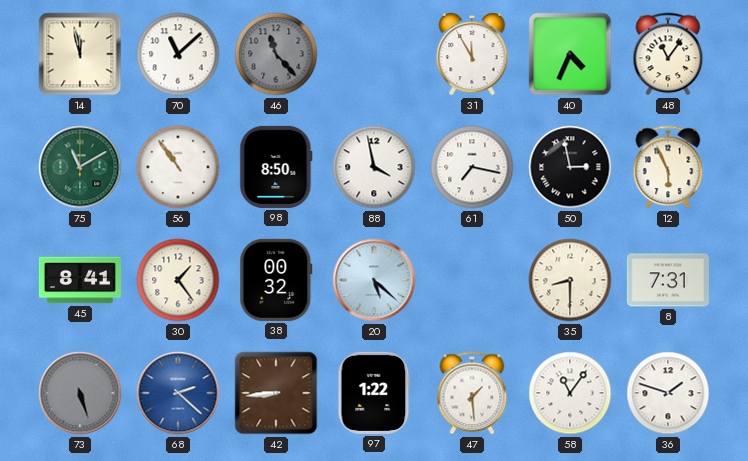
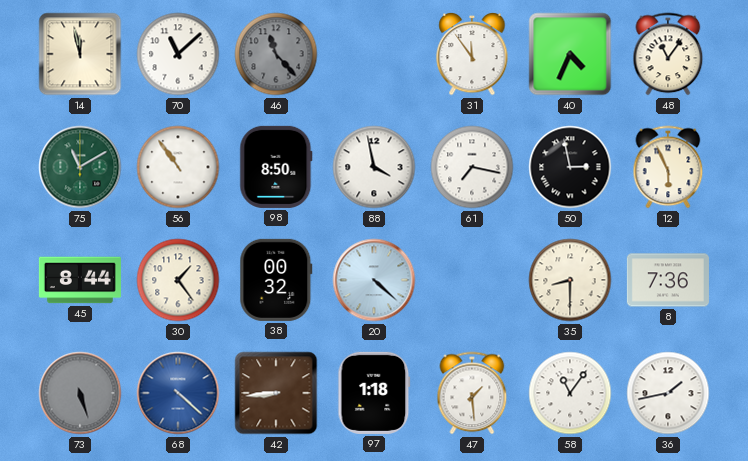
31: 11:55 -> 11:54 (472, 54)
45: 8:41 -> 8:44 (80, 280)
20: 5:22 -> 4:22 (374, 280)
8: 7:31 -> 7:36 (668, 280)
68: 2:22 -> 4:22 (178, 393)
97: 1:22 -> 1:18 (374, 393)
36: 1:48 -> 1:43 (668, 393)
